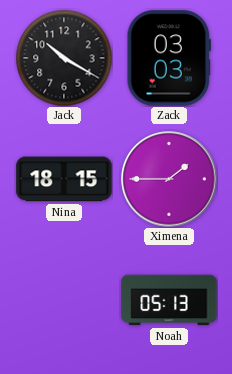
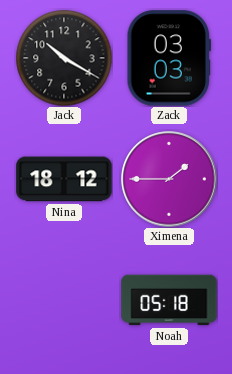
Nina: 18:15 -> 18:12 (64, 179)
Noah: 05:13 -> 05:18 (169, 300)
